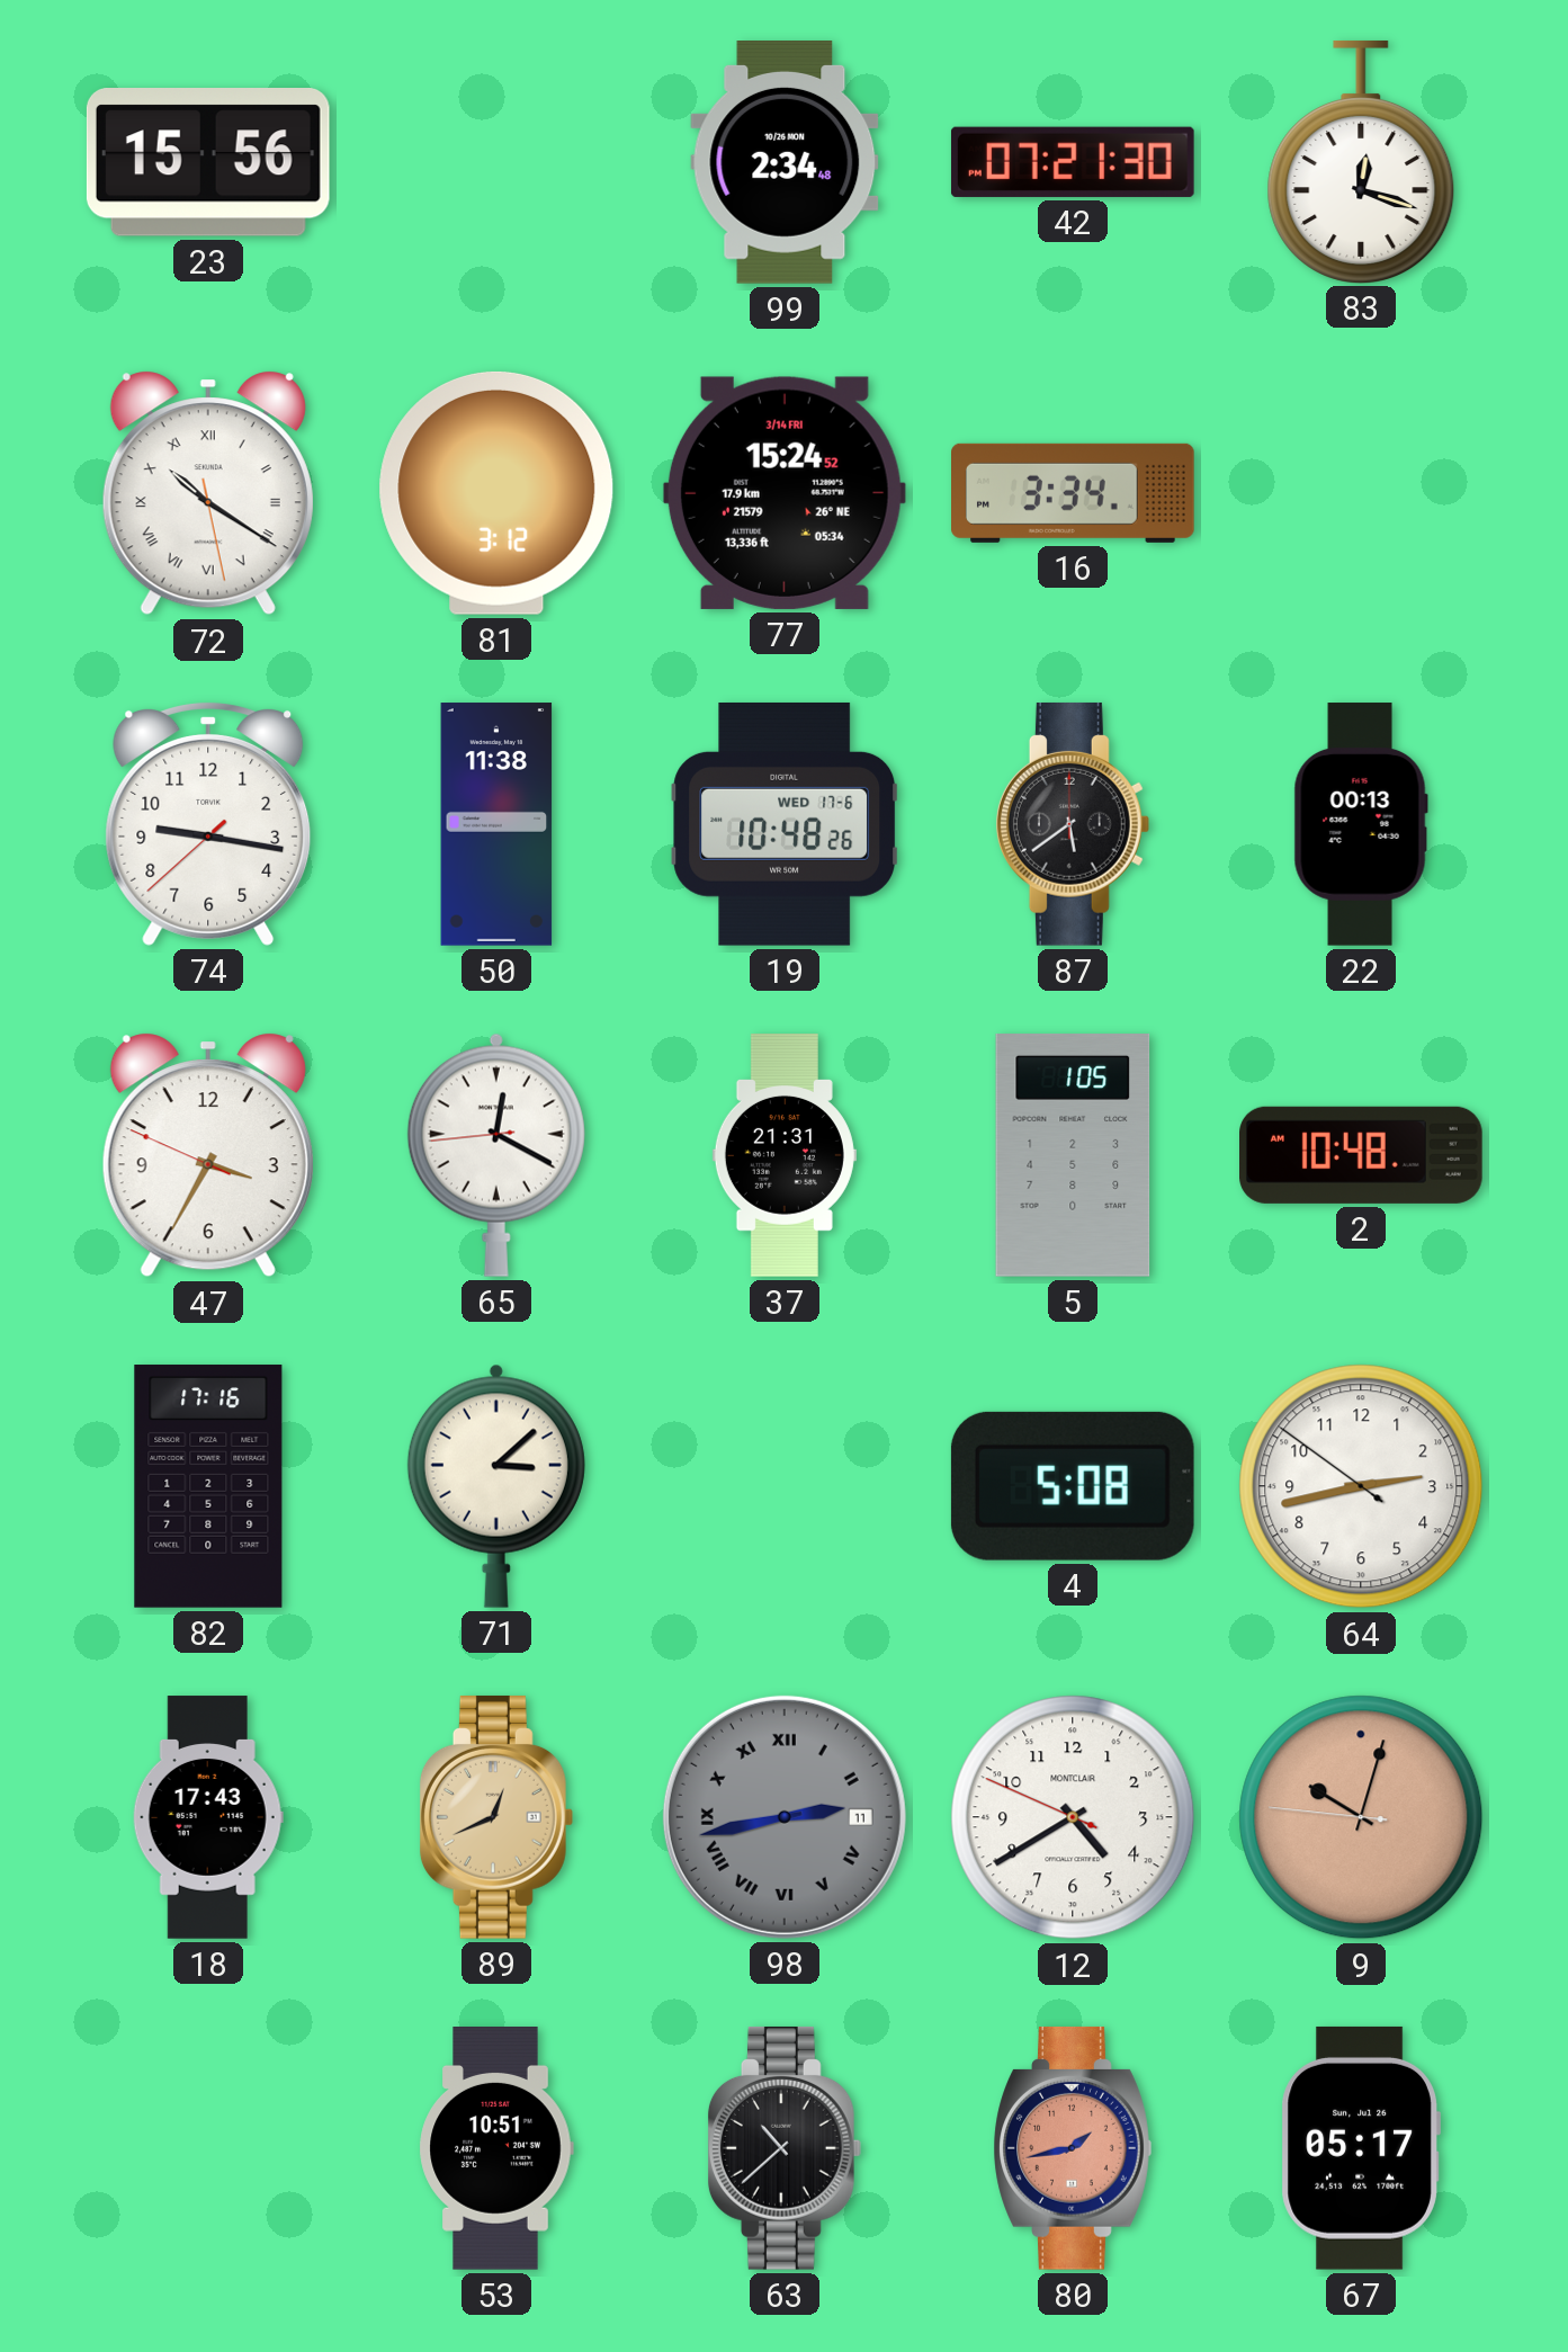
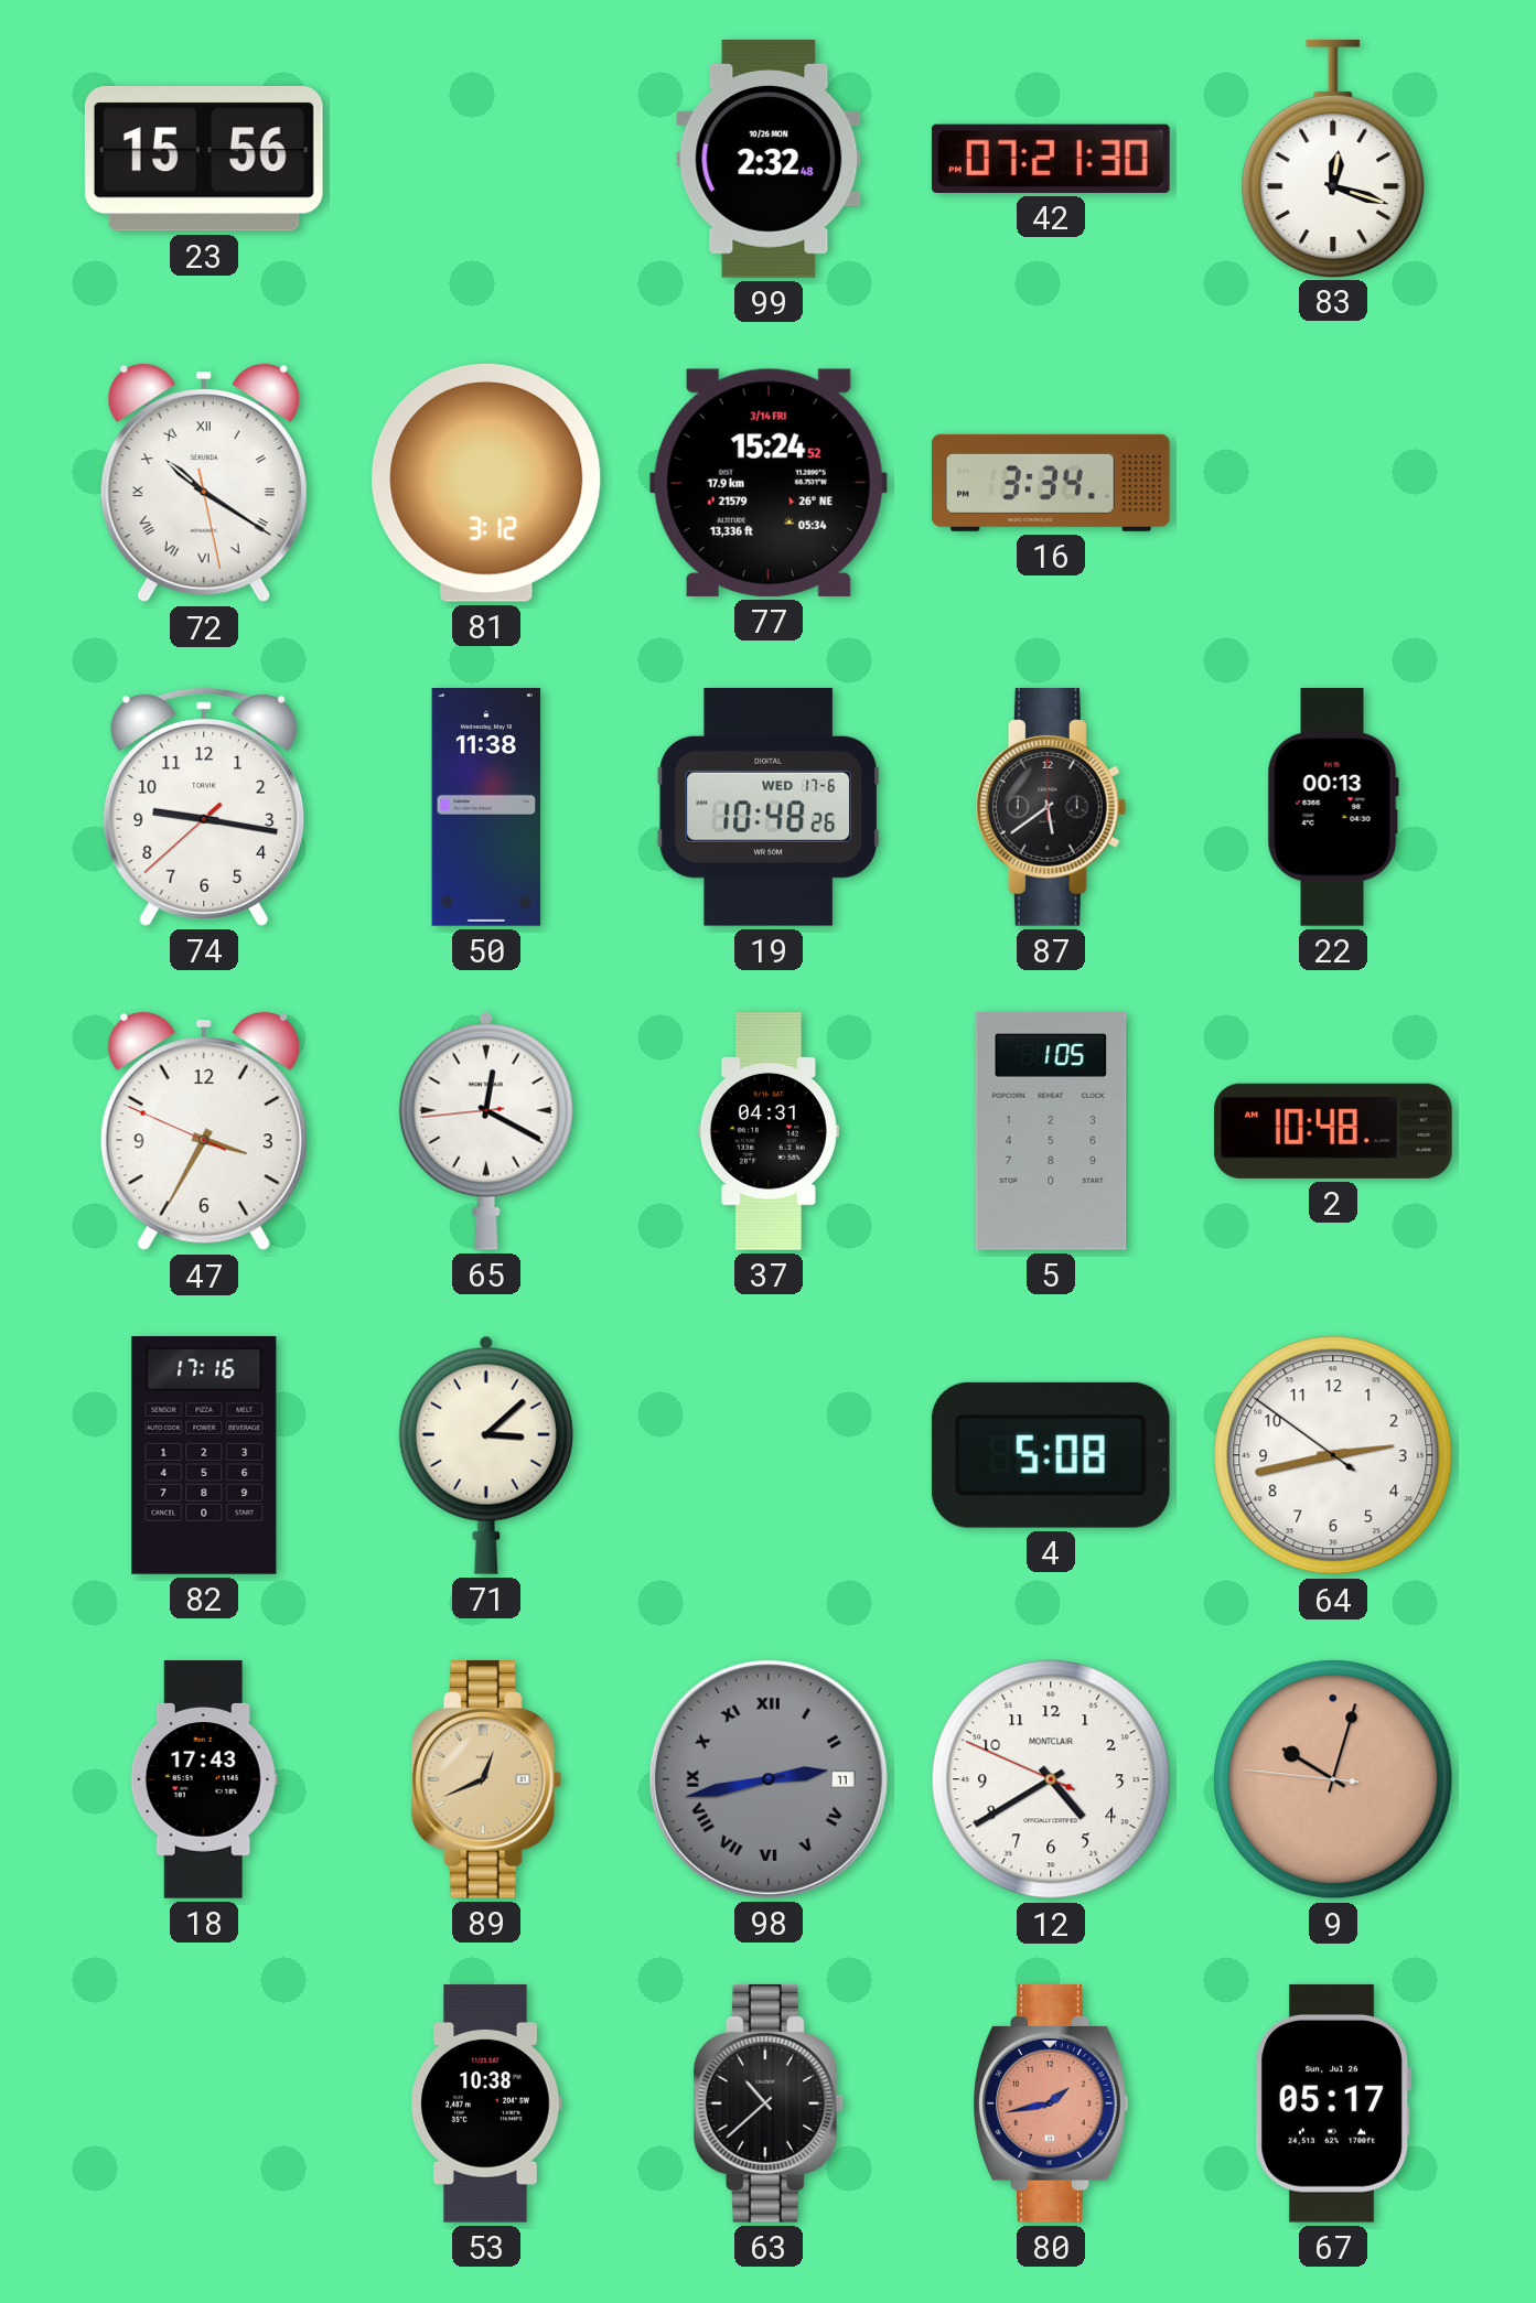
99: 2:34 -> 2:32 (769, 160)
37: 21:31 -> 04:31 (769, 1131)
53: 10:51 -> 10:38 (486, 2105)
